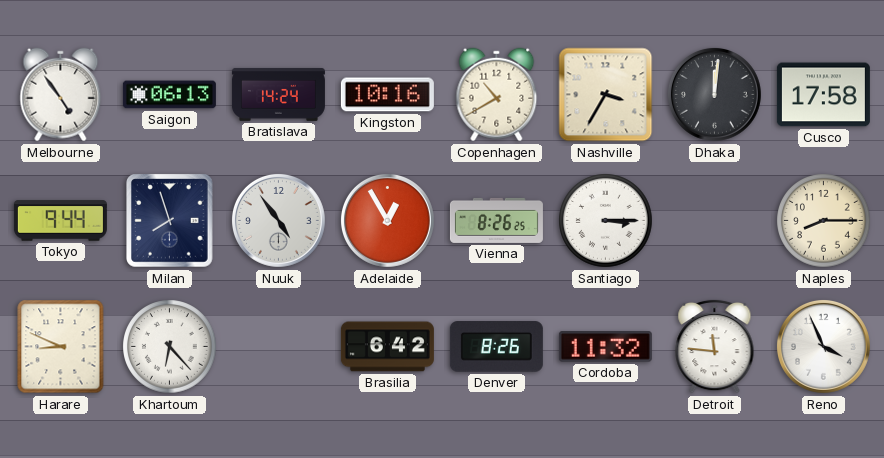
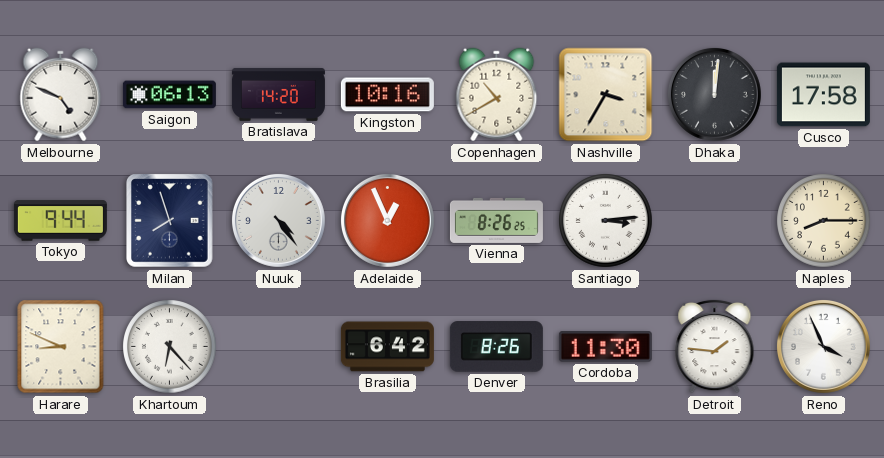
Melbourne: 4:54 -> 4:49 (61, 95)
Bratislava: 14:24 -> 14:20 (278, 94)
Nuuk: 4:54 -> 4:24 (278, 220)
Adelaide: 12:55 -> 12:56 (387, 220)
Santiago: 3:15 -> 3:14 (606, 221)
Cordoba: 11:32 -> 11:30 (605, 347)
Detroit: 11:46 -> 1:46 (715, 346)
